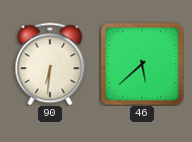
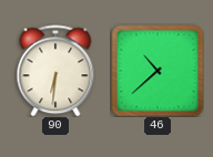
46: 5:38 -> 10:38 (158, 71)
